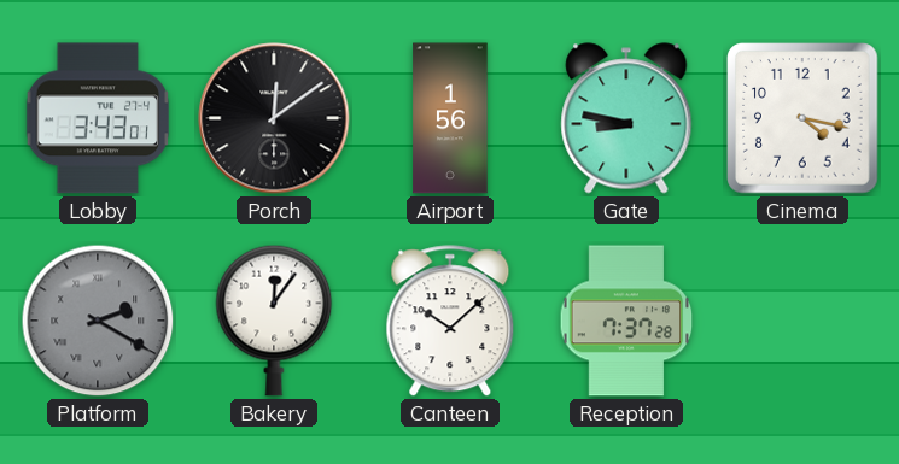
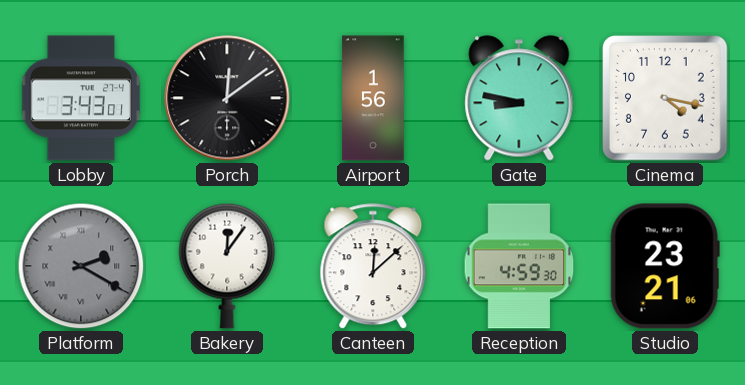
Canteen: 10:08 -> 12:08 (373, 267)
Reception: 7:37 -> 4:59 (519, 266)
Studio: none -> 23:21 (665, 266)
